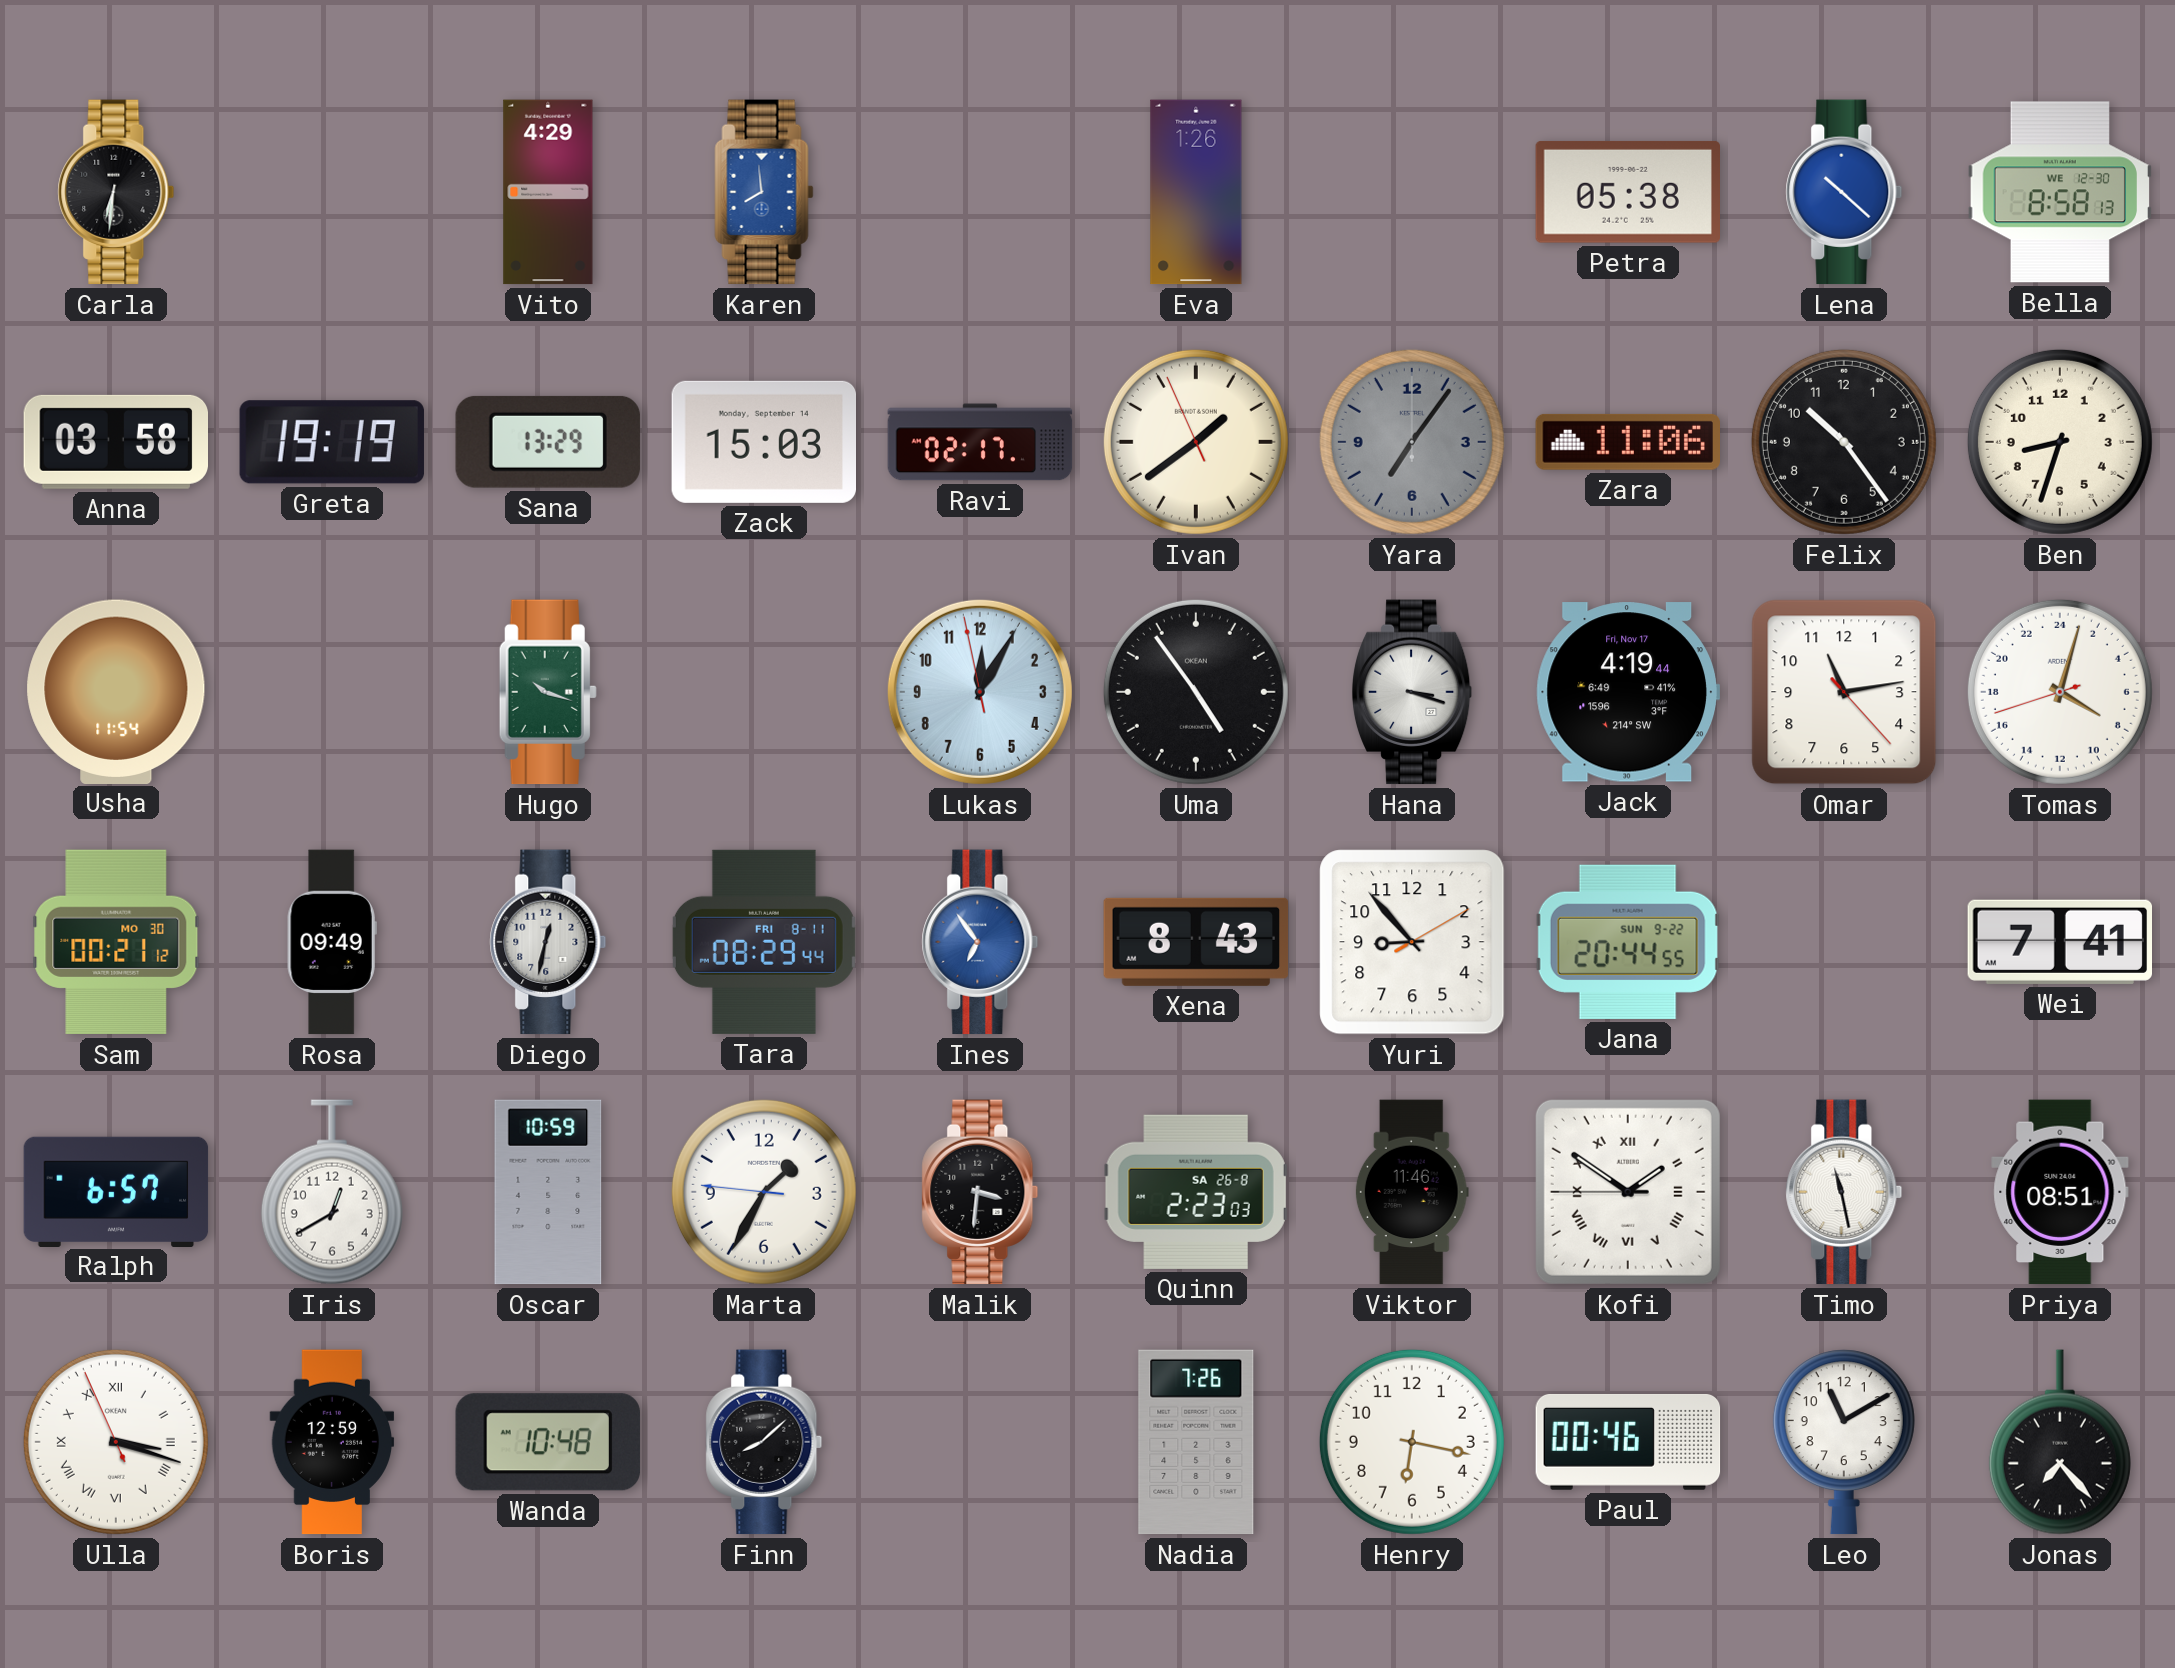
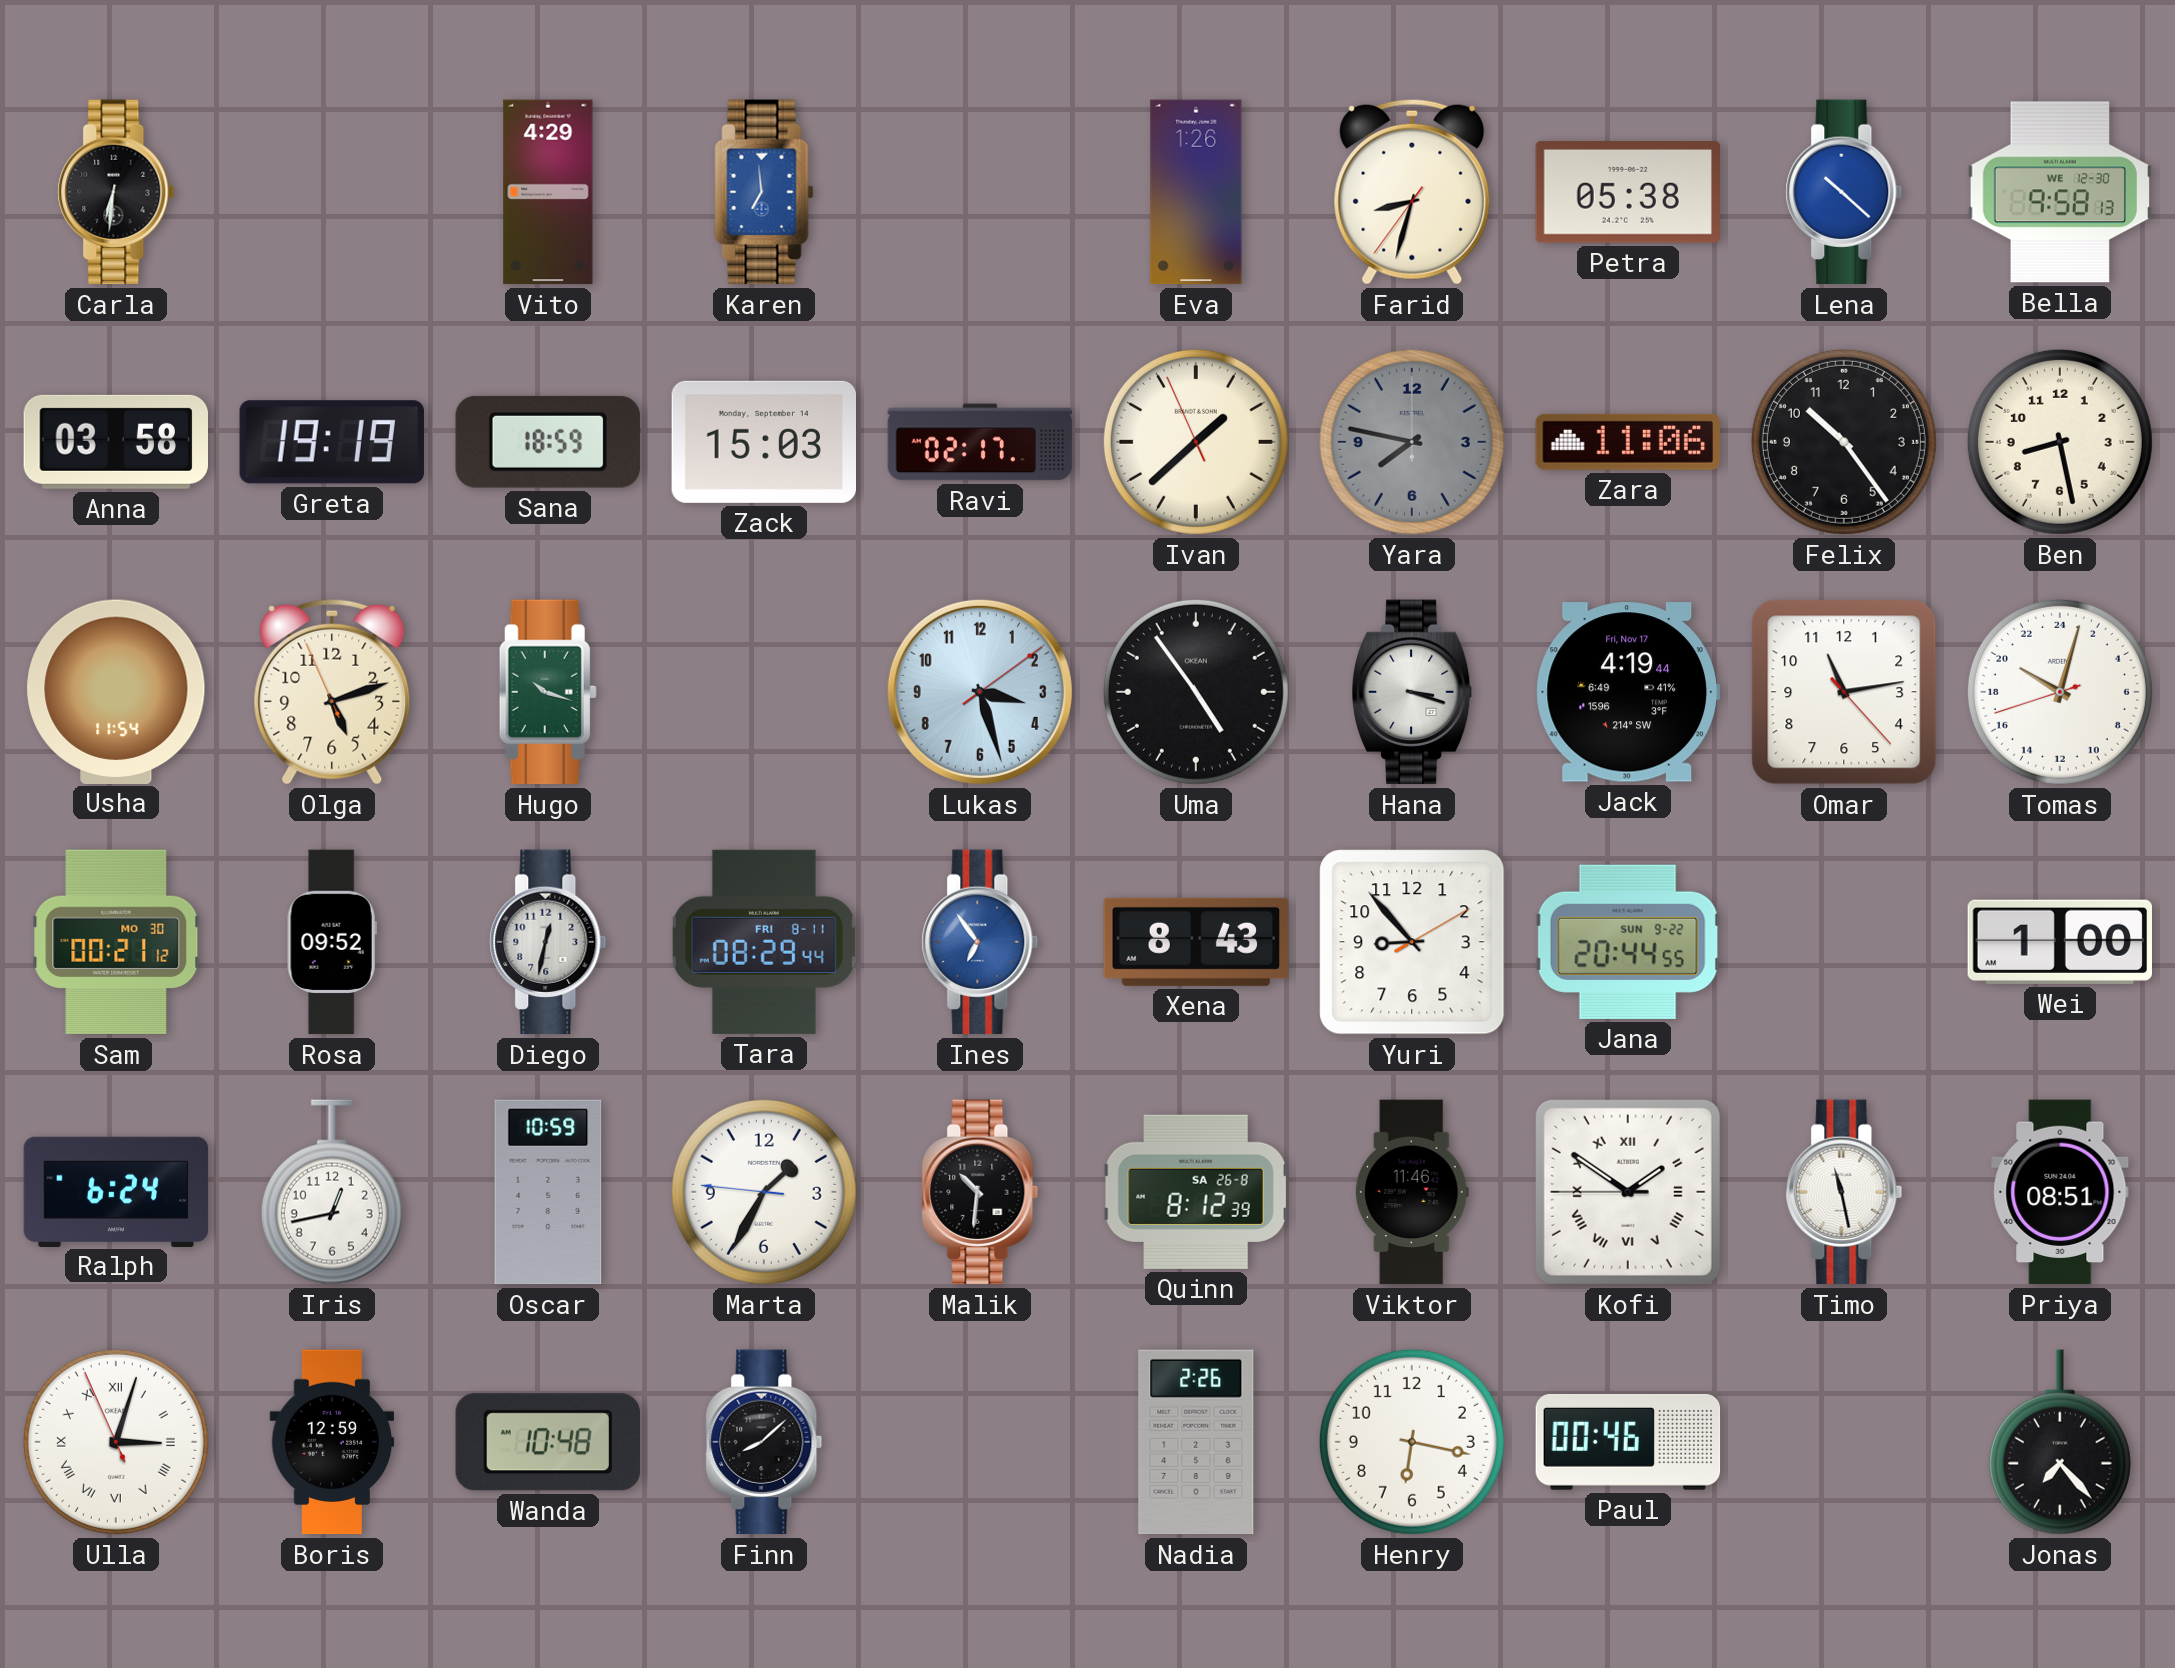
Karen: 7:59 -> 6:59 (764, 192)
Farid: none -> 8:32 (1412, 192)
Bella: 8:58 -> 9:58 (2060, 192)
Sana: 13:29 -> 18:59 (548, 442)
Ivan: 1:38 -> 1:37 (1196, 442)
Yara: 7:06 -> 7:47 (1412, 442)
Ben: 8:33 -> 8:28 (2060, 442)
Olga: none -> 5:11 (332, 692)
Lukas: 12:04 -> 3:27 (980, 692)
Tomas: 8:02 -> 20:02 (2060, 692)
Rosa: 09:49 -> 09:52 (332, 942)
Wei: 7:41 -> 1:00 (2059, 942)
Ralph: 6:57 -> 6:24 (116, 1191)
Iris: 12:40 -> 12:43 (332, 1192)
Malik: 3:31 -> 10:31 (980, 1192)
Quinn: 2:23 -> 8:12 (1196, 1192)
Ulla: 3:17 -> 3:02 (116, 1442)
Nadia: 7:26 -> 2:26 (1196, 1442)
Leo: 11:10 -> none (1844, 1442)
